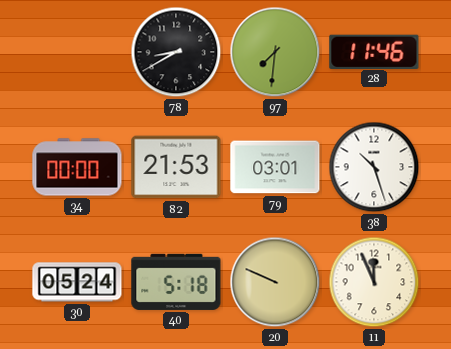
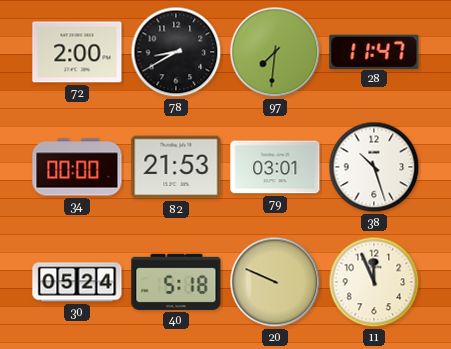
72: none -> 2:00 (77, 52)
28: 11:46 -> 11:47 (374, 51)
